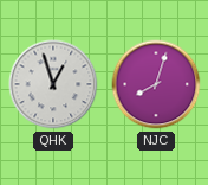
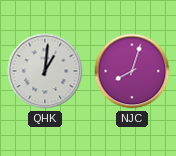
QHK: 12:57 -> 1:01 (45, 71)
